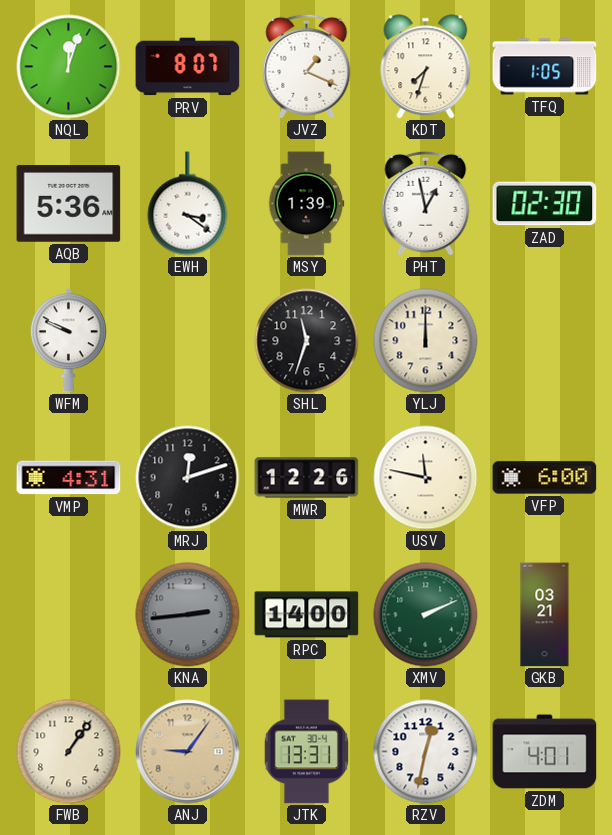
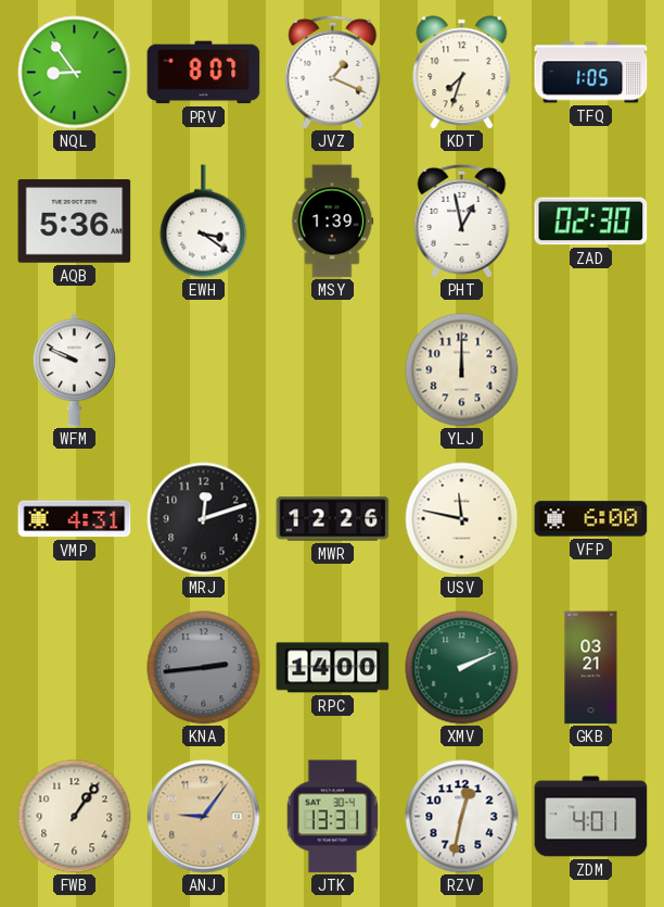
NQL: 12:03 -> 8:54 (75, 73)
SHL: 11:33 -> none (307, 341)
